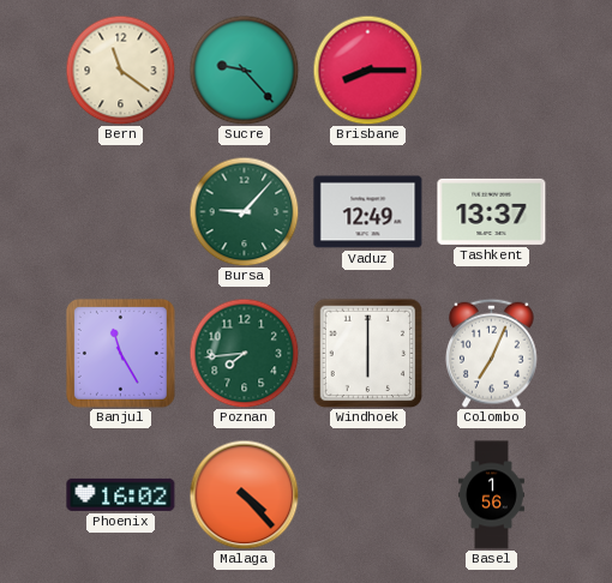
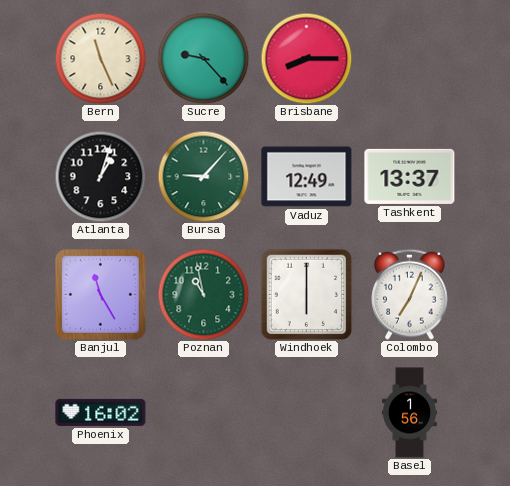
Bern: 11:21 -> 11:26 (100, 58)
Atlanta: none -> 1:03 (100, 176)
Poznan: 7:44 -> 10:58 (203, 294)
Malaga: 4:23 -> none (244, 494)
